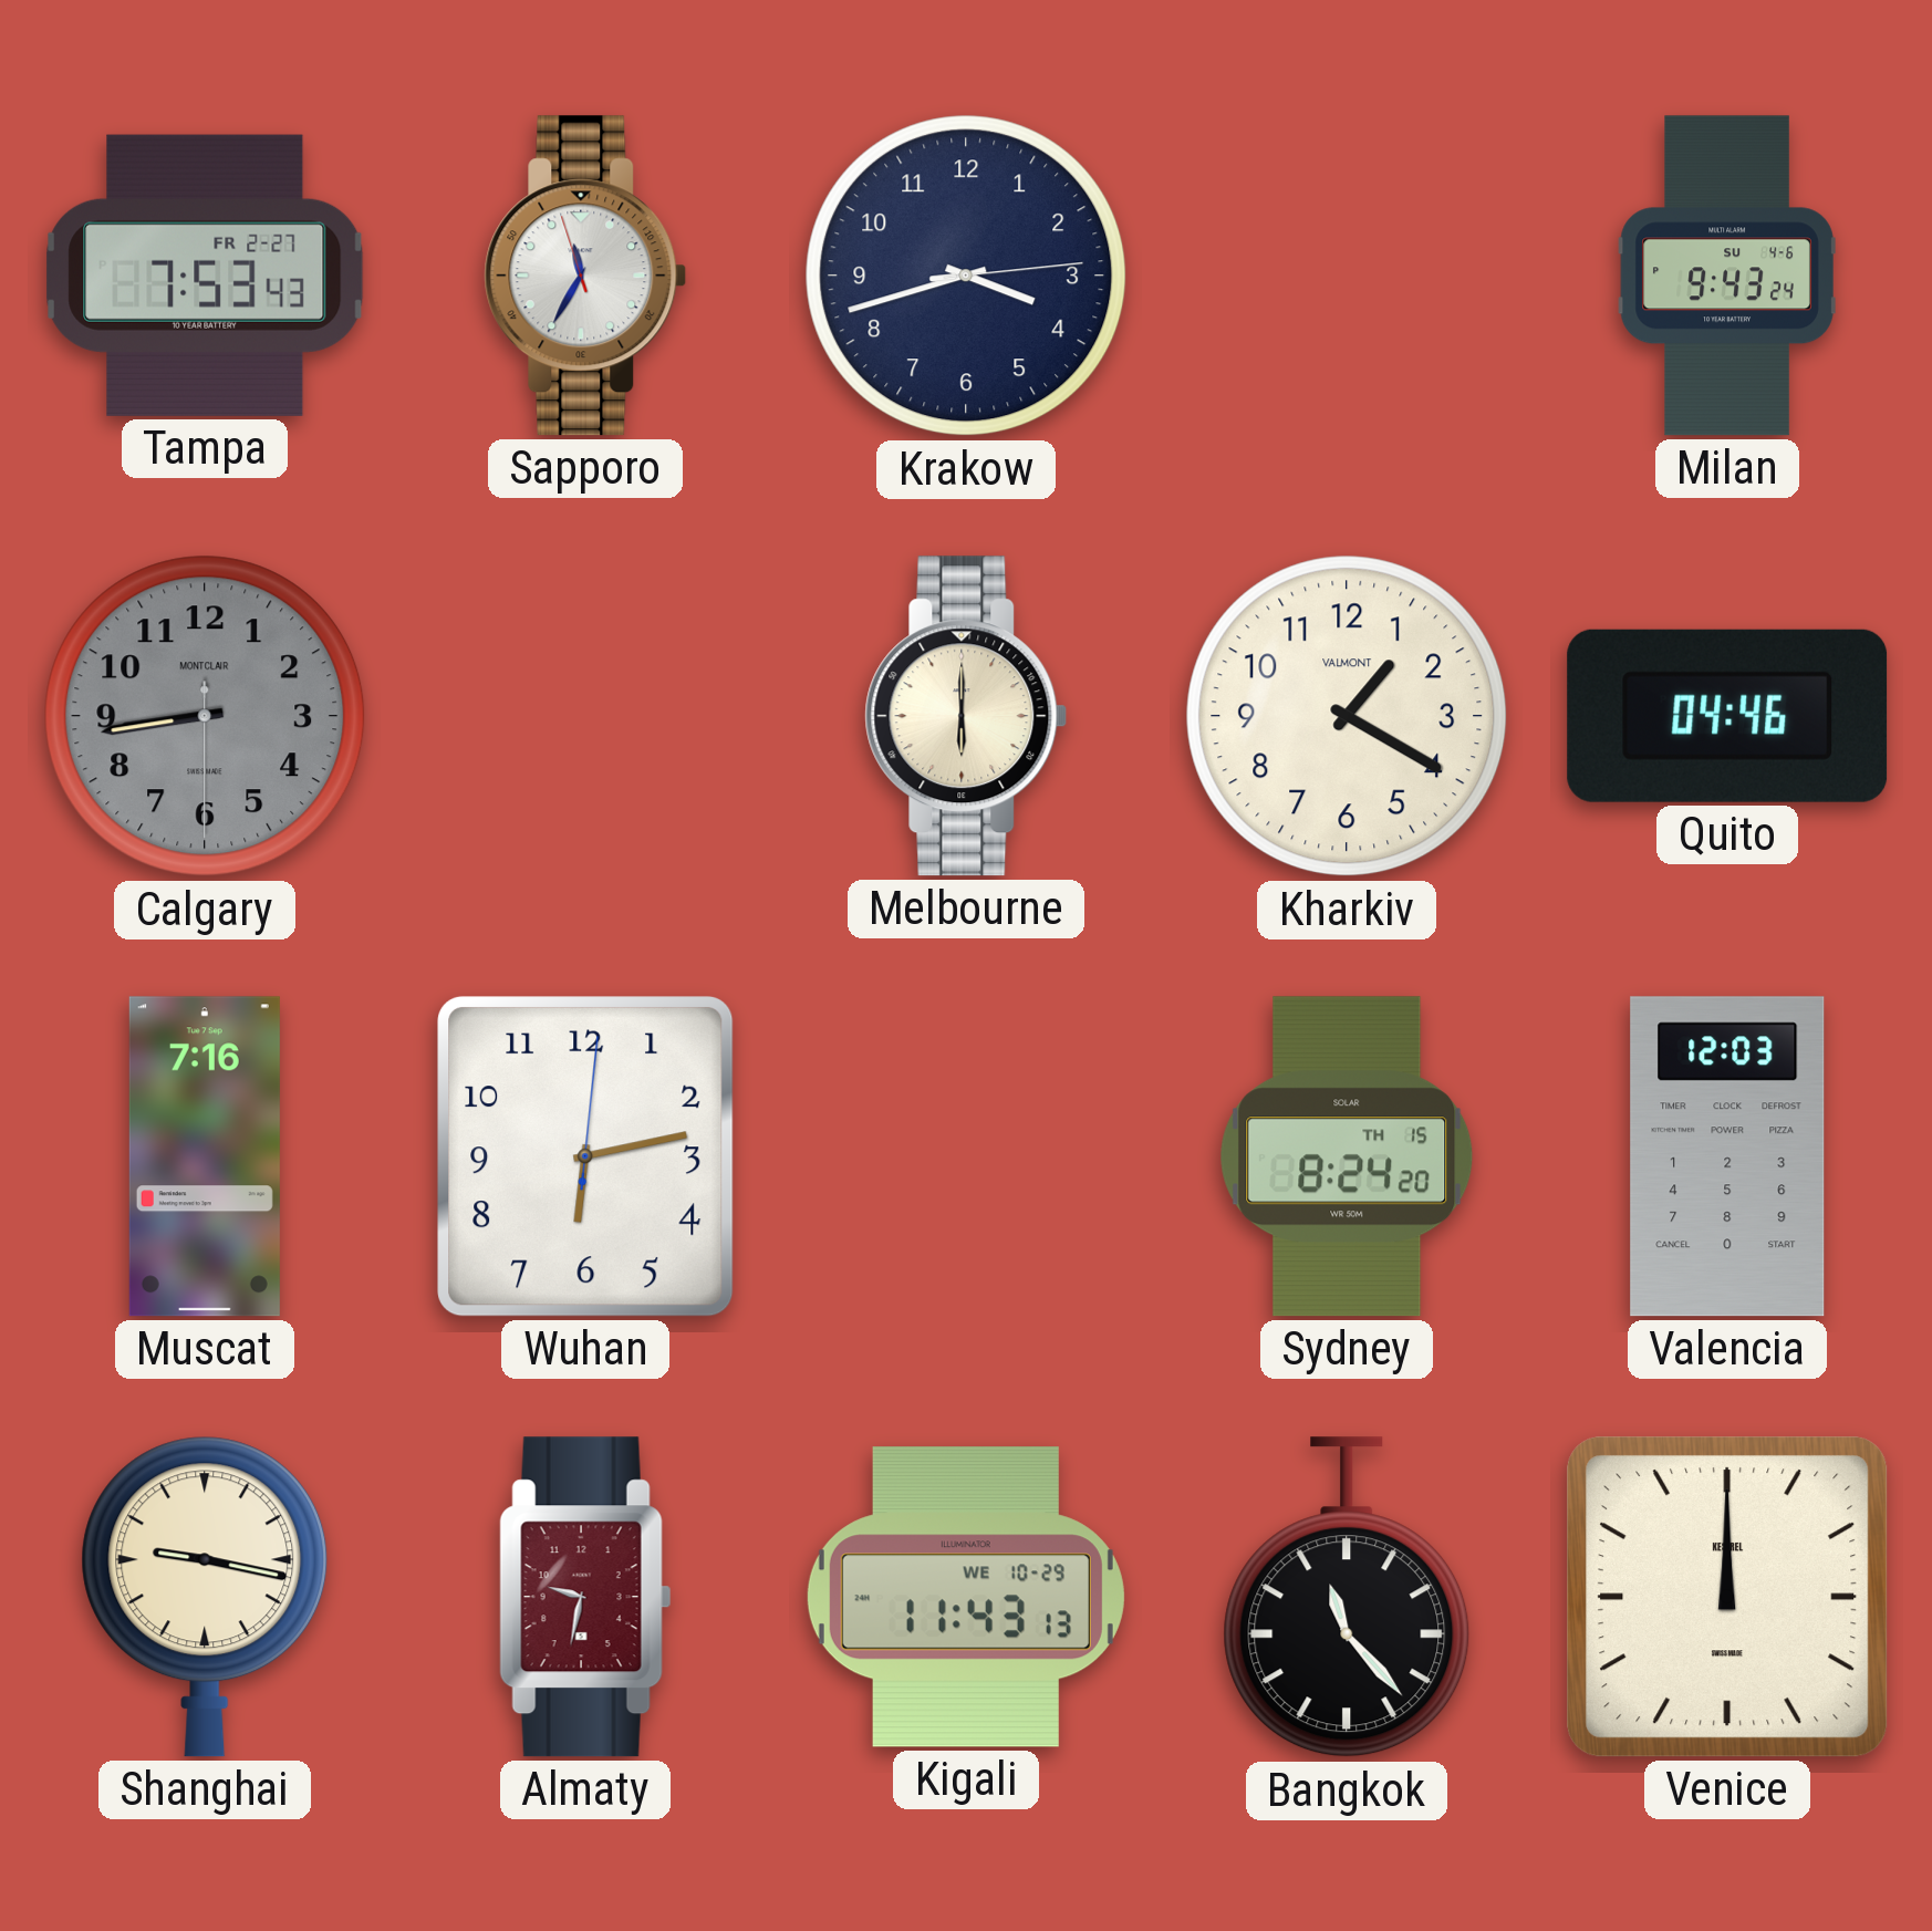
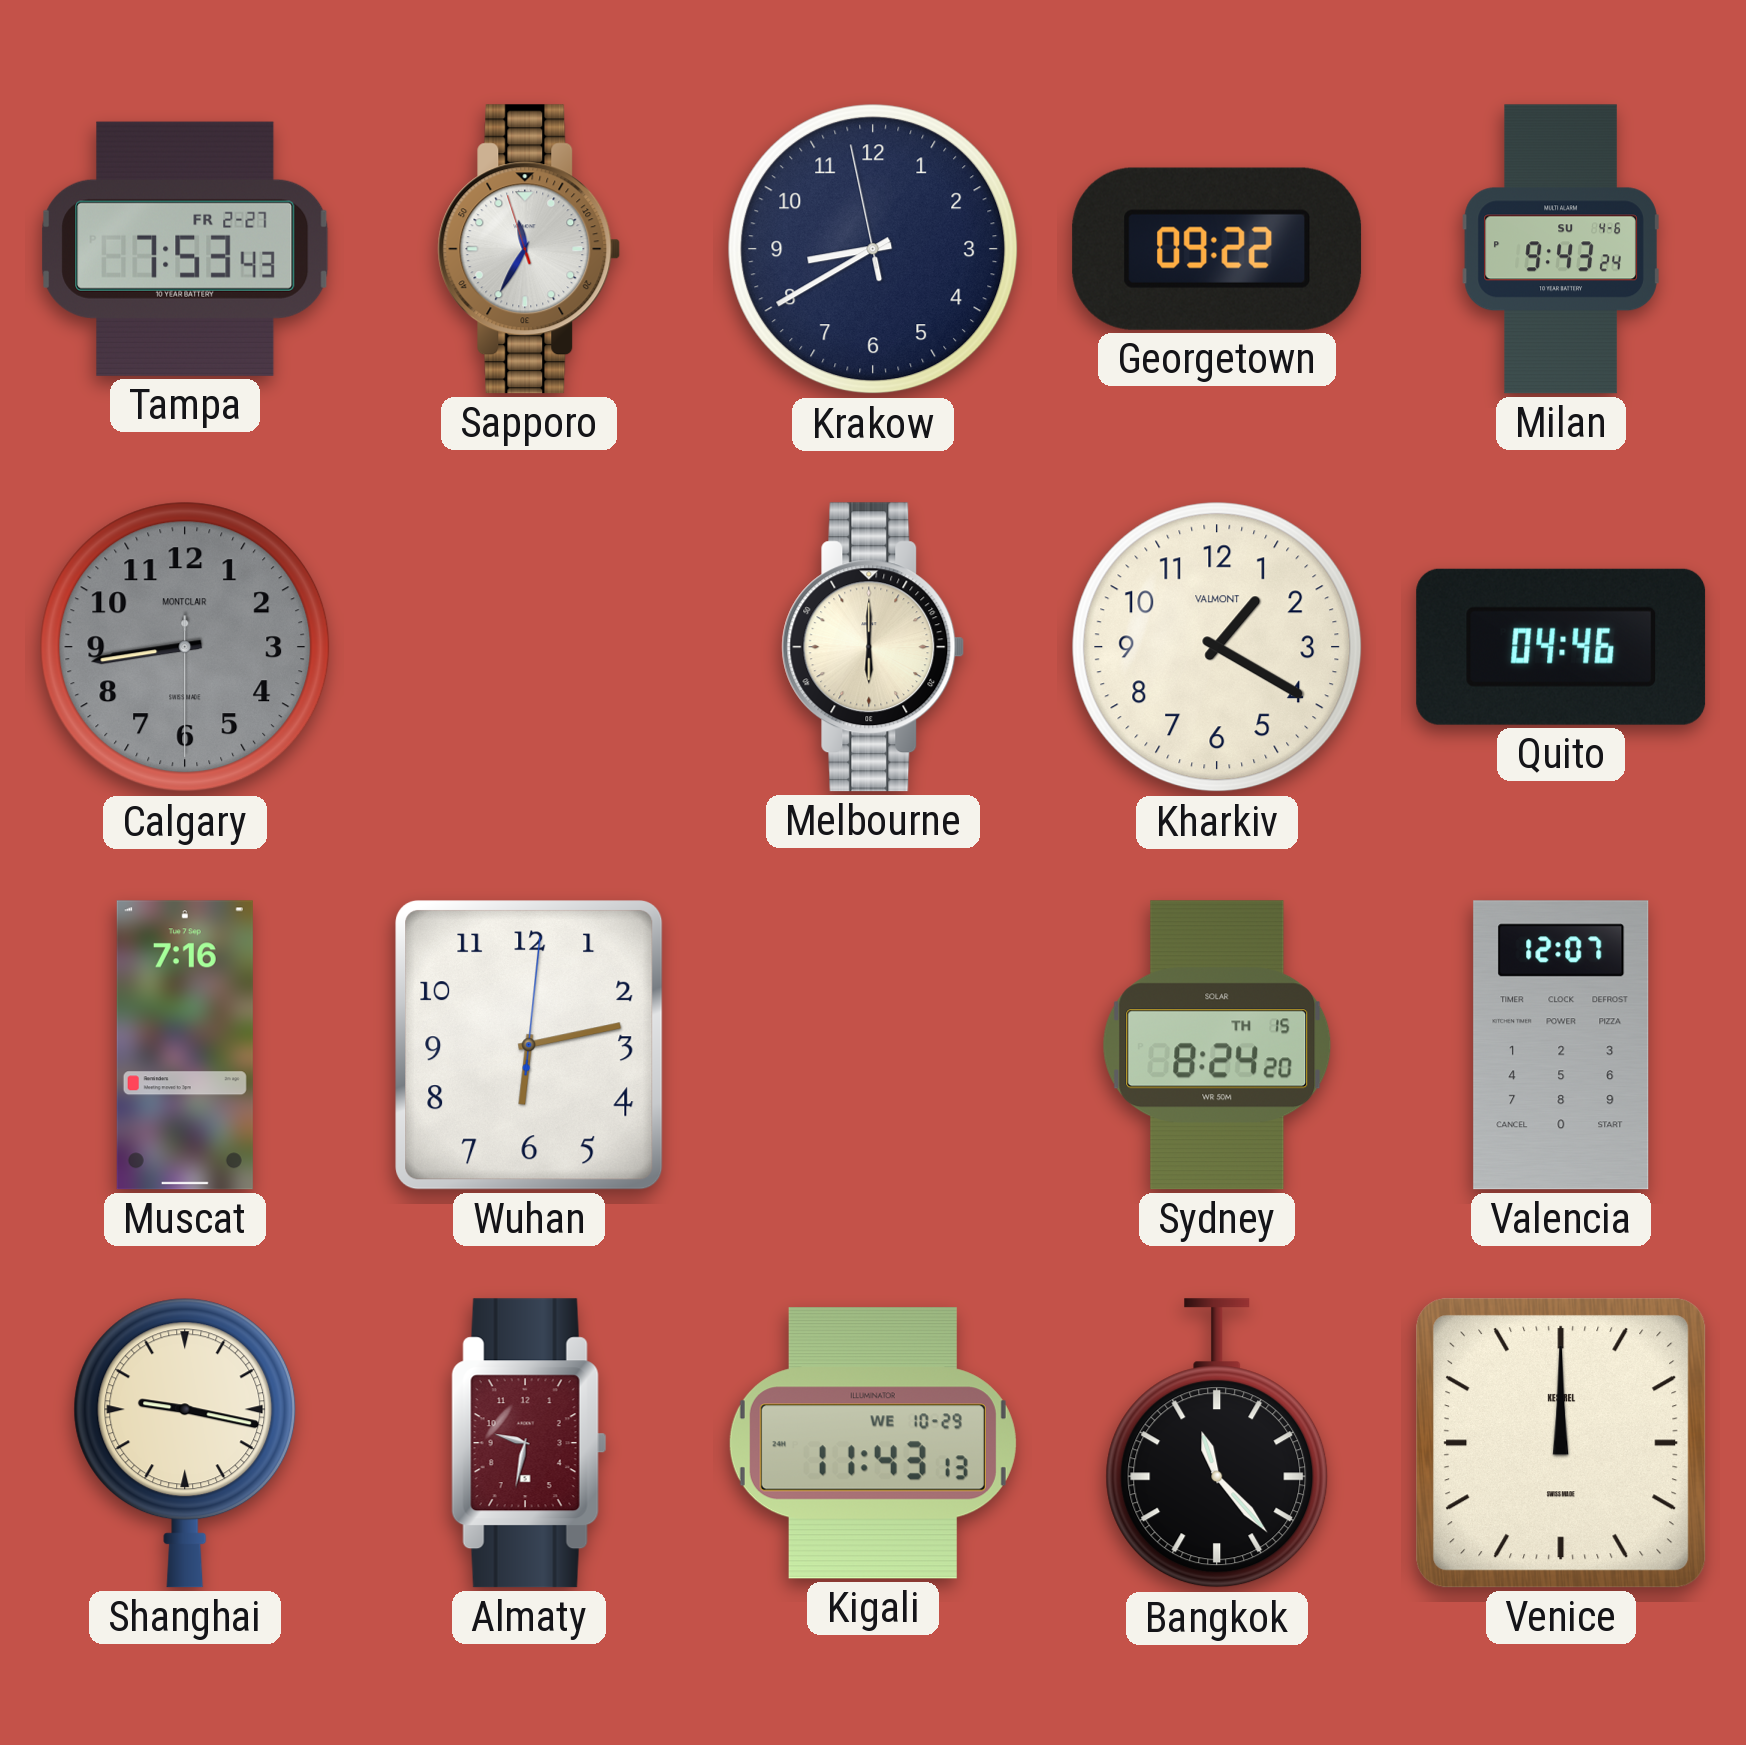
Krakow: 3:42 -> 8:39 (873, 249)
Georgetown: none -> 09:22 (1217, 249)
Valencia: 12:03 -> 12:07 (1561, 1045)
